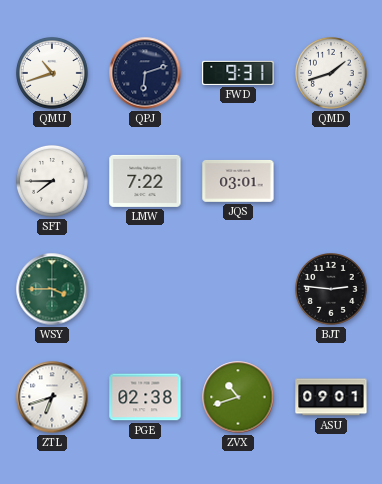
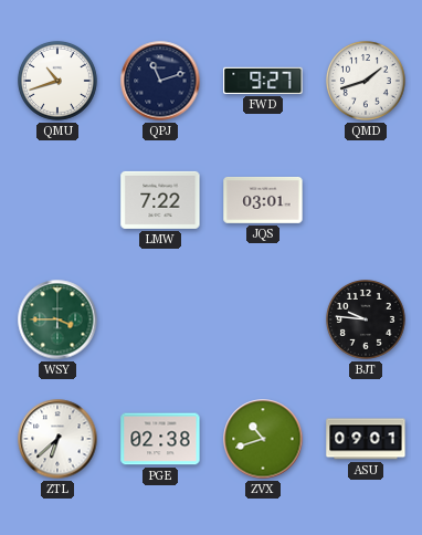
QPJ: 6:12 -> 11:12 (160, 81)
FWD: 9:31 -> 9:27 (263, 81)
SFT: 7:45 -> none (53, 182)
BJT: 2:46 -> 9:46 (367, 321)
ZTL: 6:42 -> 6:38 (57, 439)
